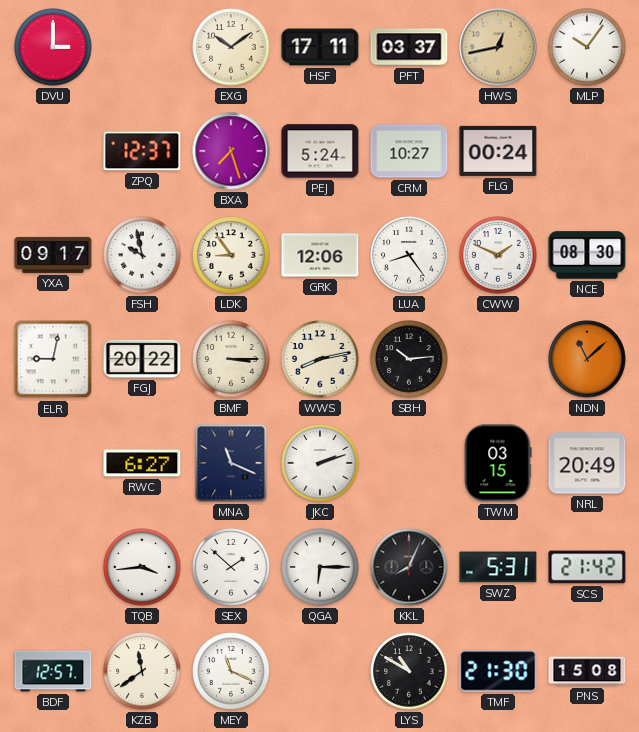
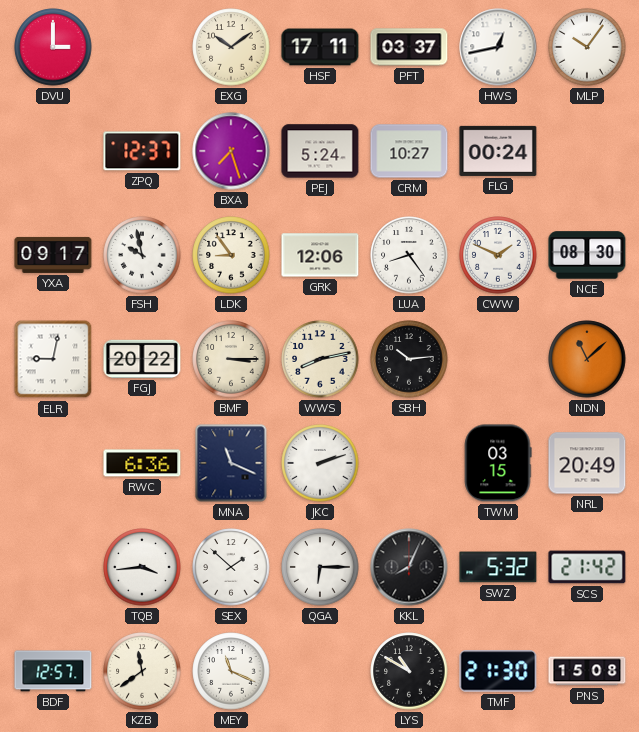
HWS dial: champagne -> white (498, 47)
RWC: 6:27 -> 6:36 (142, 463)
SWZ: 5:31 -> 5:32 (498, 567)
